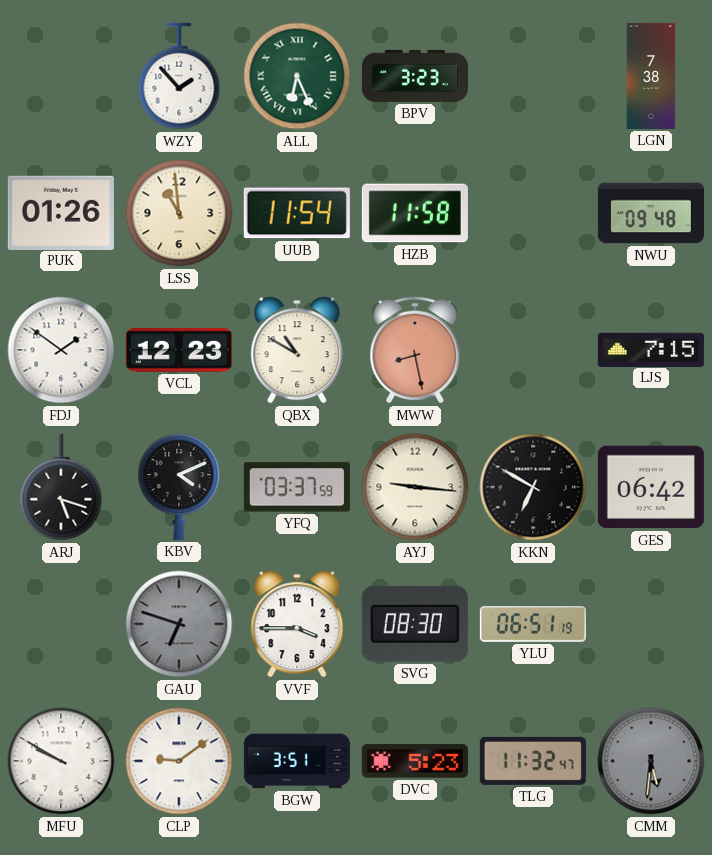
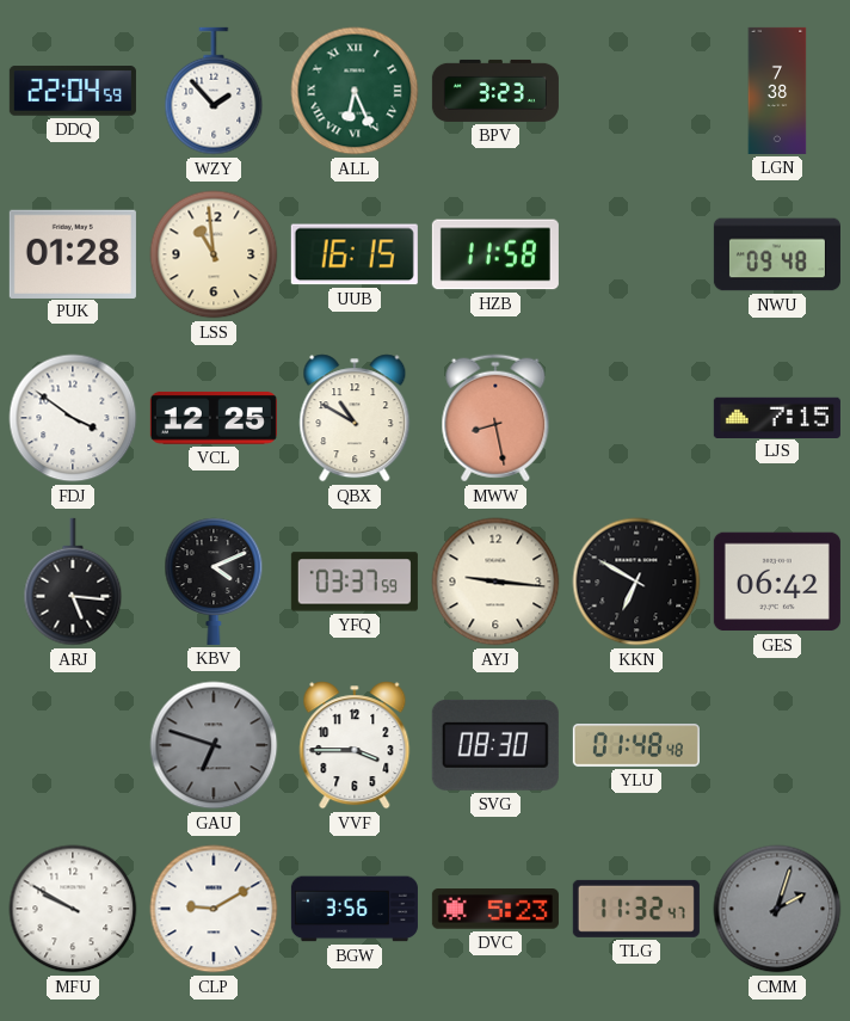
DDQ: none -> 22:04 (73, 91)
PUK: 01:26 -> 01:28 (73, 253)
UUB: 11:54 -> 16:15 (355, 254)
FDJ: 1:51 -> 3:51 (73, 418)
VCL: 12:23 -> 12:25 (214, 418)
ARJ: 5:18 -> 5:16 (73, 582)
YLU: 06:51 -> 01:48 (636, 745)
CLP: 9:09 -> 9:10 (214, 909)
BGW: 3:51 -> 3:56 (355, 909)
CMM: 5:31 -> 2:03 (777, 909)
